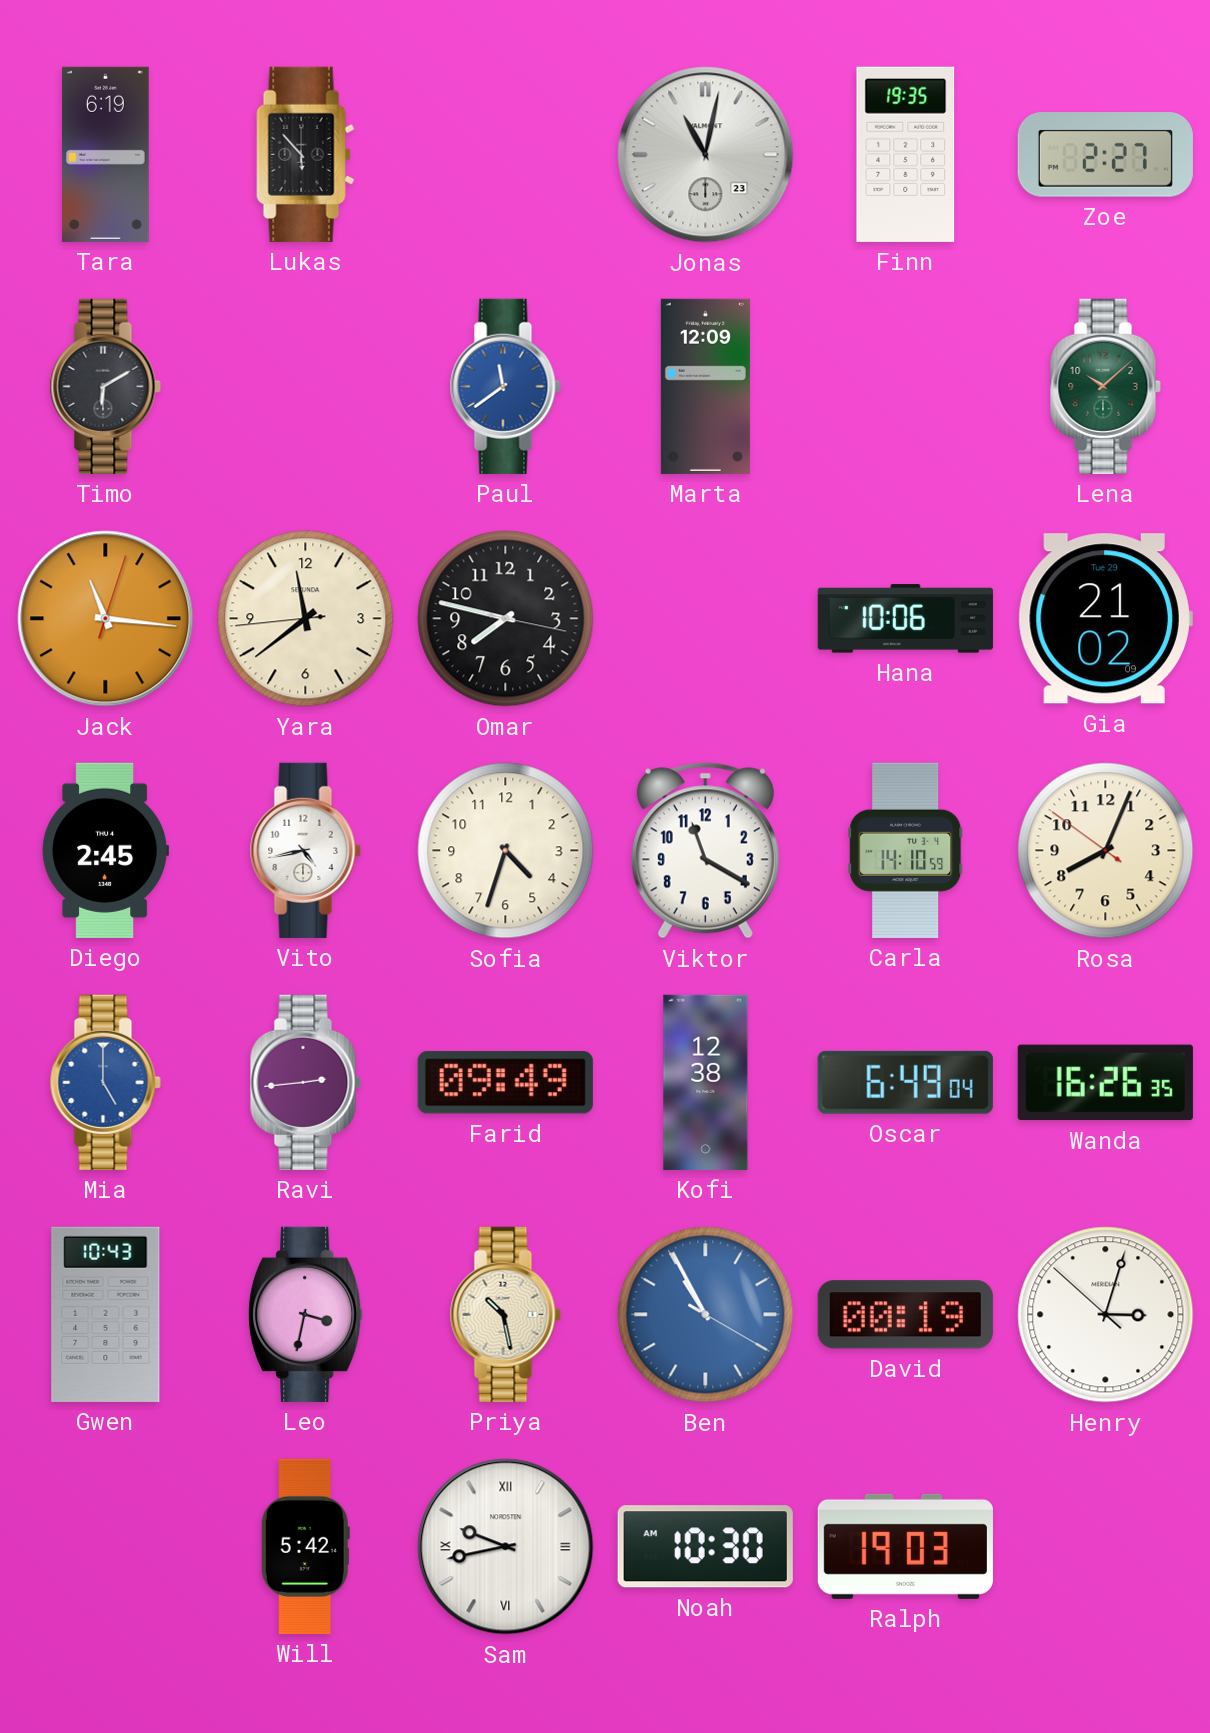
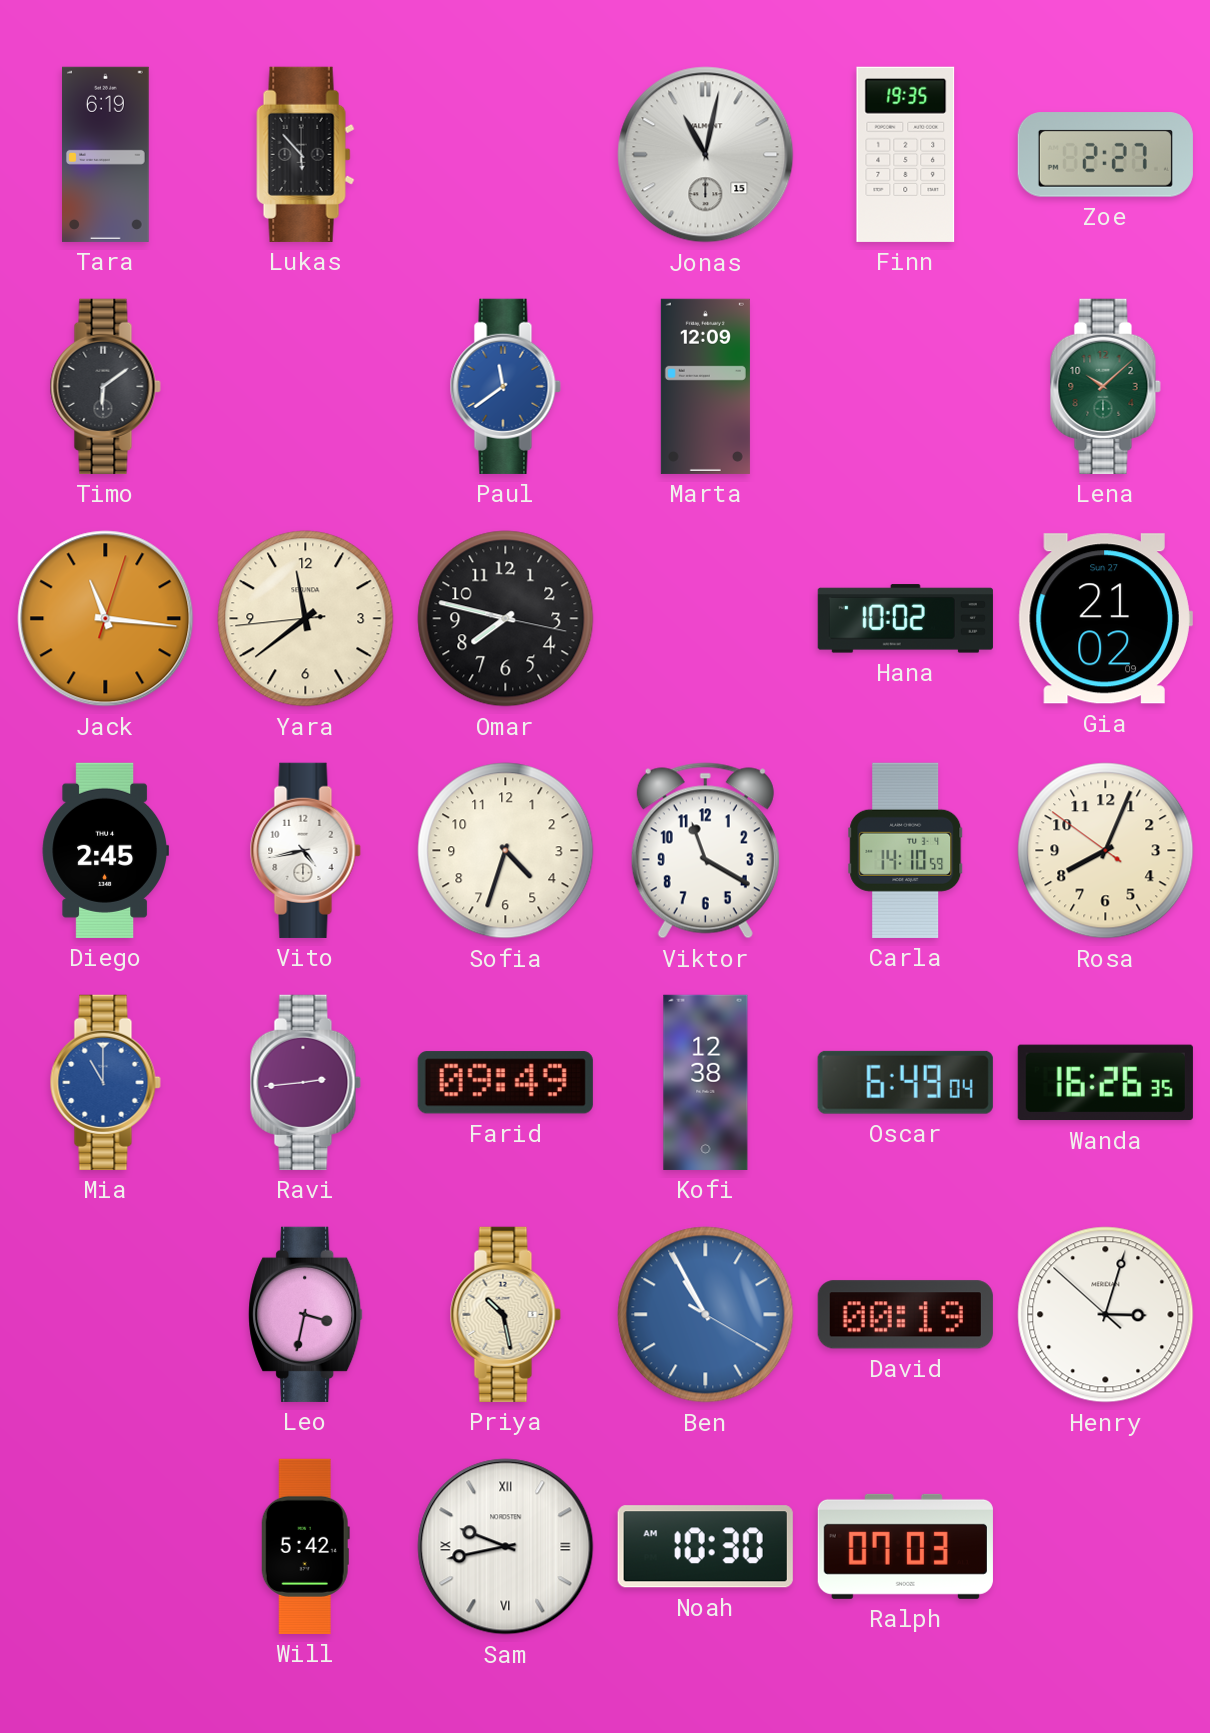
Jonas date: 23 -> 15 (706, 155)
Timo: 6:10 -> 6:09 (105, 386)
Hana: 10:06 -> 10:02 (905, 619)
Gia date: Tue 29 -> Sun 27 (1105, 619)
Mia: 5:00 -> 11:00 (105, 1082)
Gwen: 10:43 -> none (106, 1314)
Ralph: 19:03 -> 07:03 (905, 1546)
